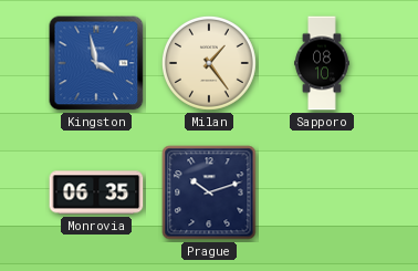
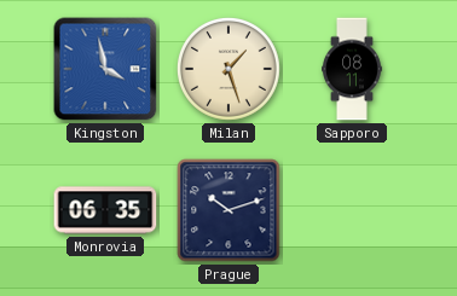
Milan: 1:24 -> 1:27 (228, 69)
Sapporo: 08:10 -> 08:11 (353, 69)
